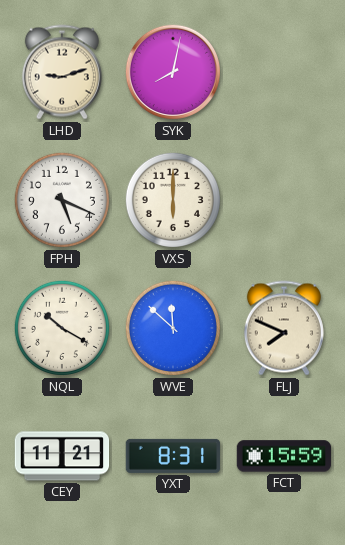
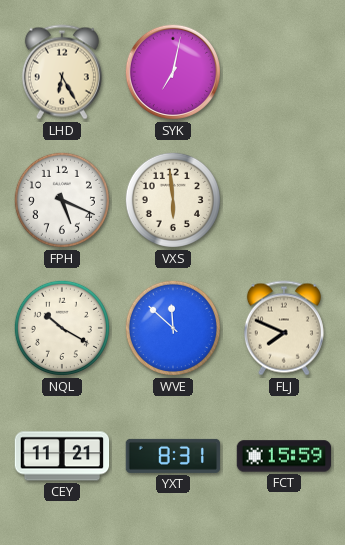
LHD: 9:12 -> 6:25 (62, 72)
SYK: 8:02 -> 7:02 (173, 72)
VXS: 6:00 -> 5:59 (173, 200)
